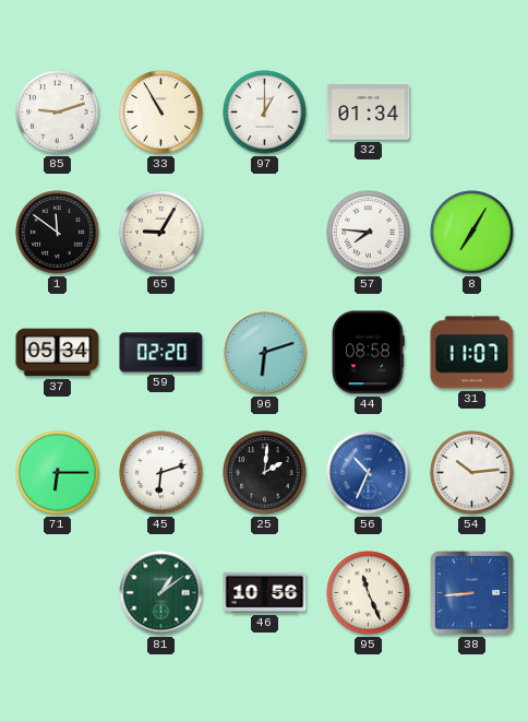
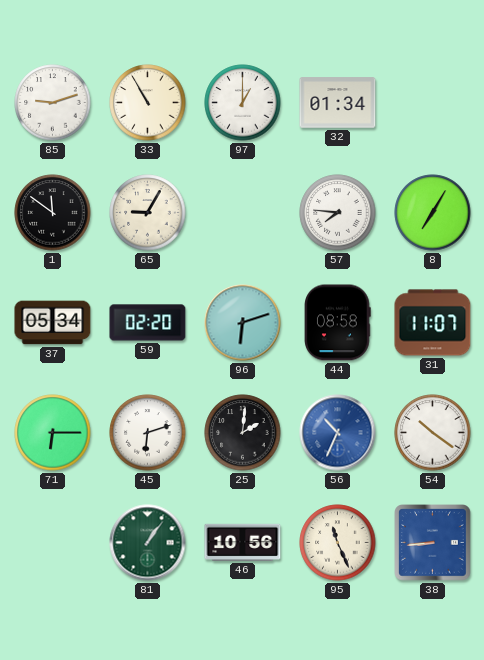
54: 10:14 -> 10:21 (433, 433)
81: 1:09 -> 1:06 (148, 543)
